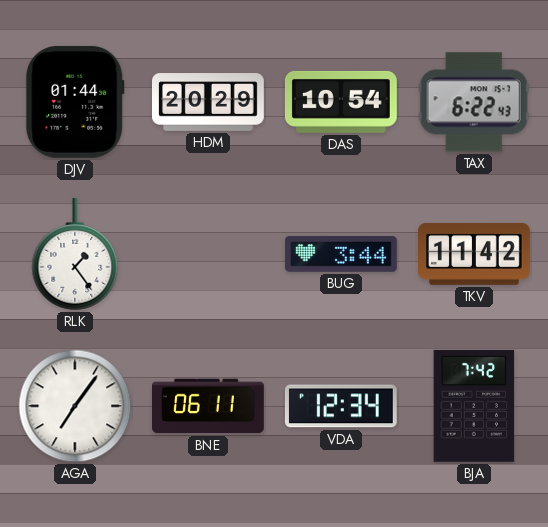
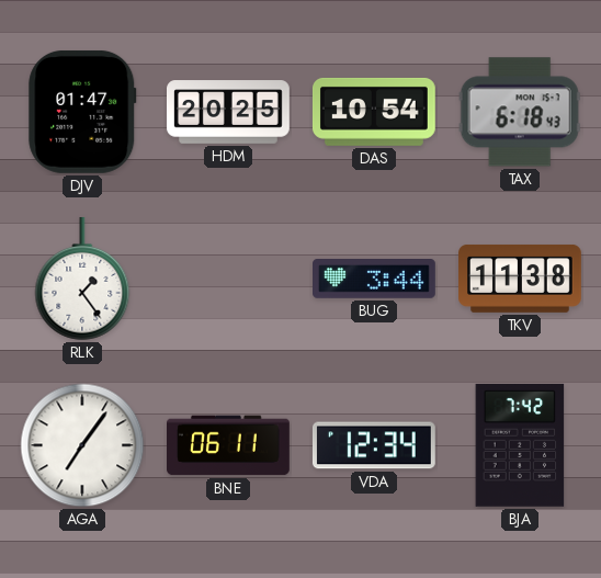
DJV: 01:44 -> 01:47 (82, 112)
HDM: 20:29 -> 20:25 (229, 112)
TAX: 6:22 -> 6:18 (520, 112)
TKV: 11:42 -> 11:38 (521, 279)
